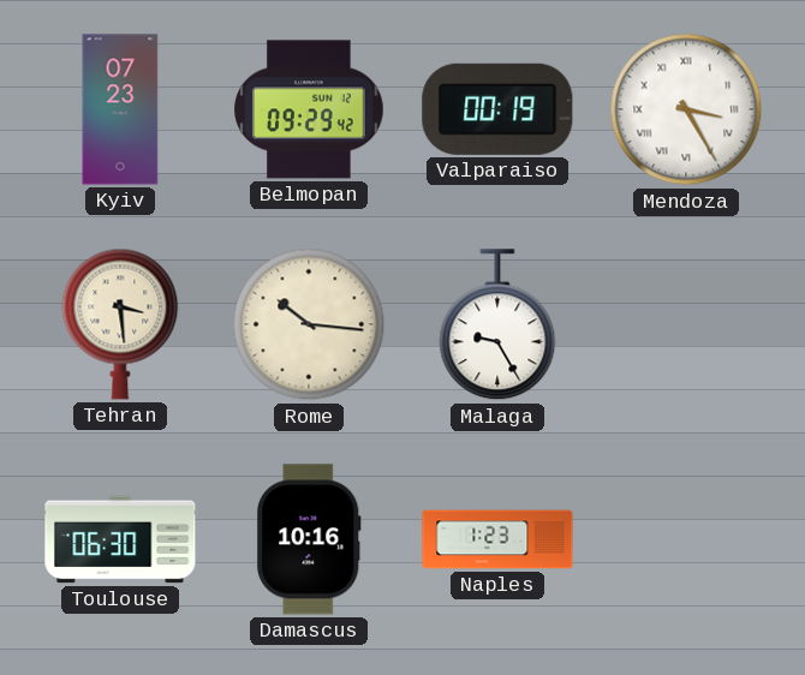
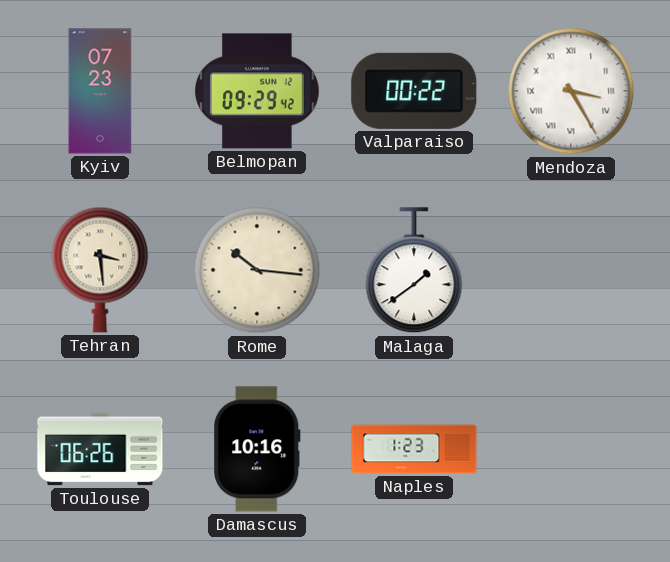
Valparaiso: 00:19 -> 00:22 (414, 91)
Malaga: 9:25 -> 1:39 (414, 271)
Toulouse: 06:30 -> 06:26 (100, 449)
